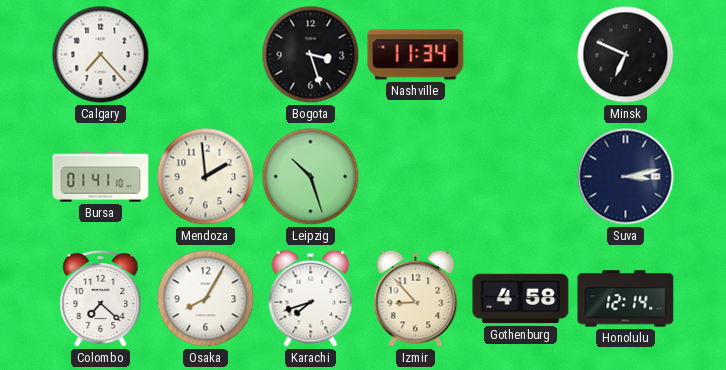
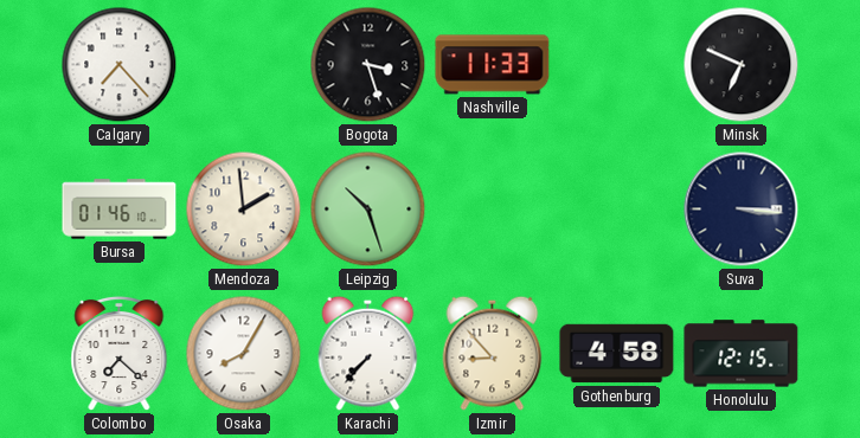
Nashville: 11:34 -> 11:33 (493, 65)
Bursa: 01:41 -> 01:46 (120, 210)
Suva: 3:13 -> 3:16 (742, 210)
Karachi: 7:42 -> 7:37 (368, 353)
Honolulu: 12:14 -> 12:15 (742, 354)
